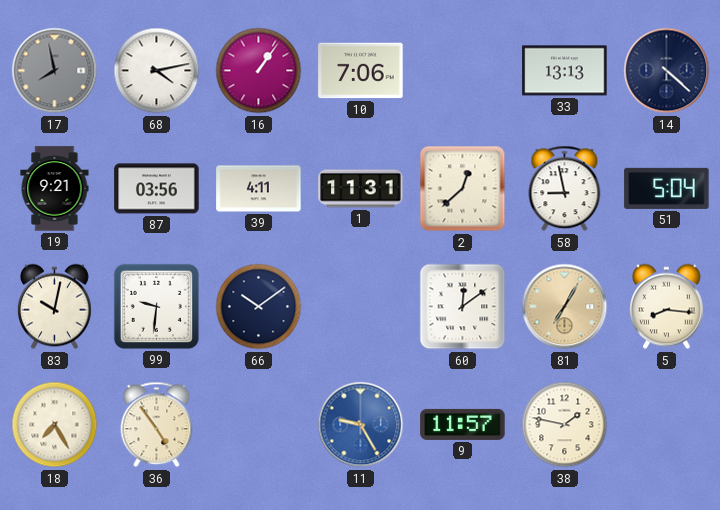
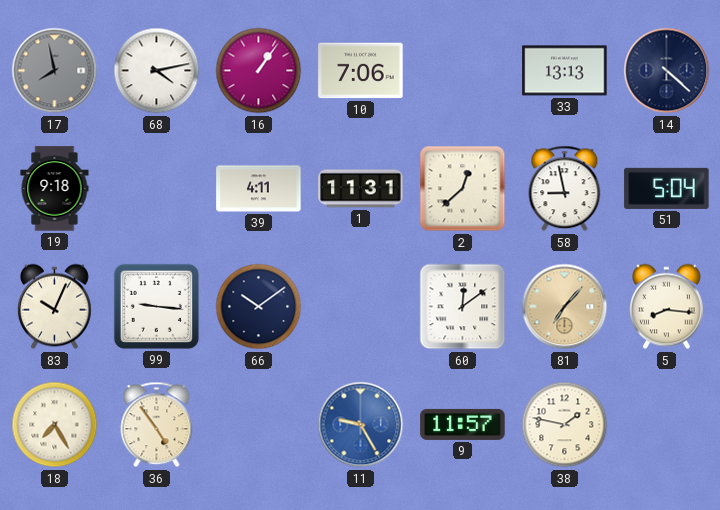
19: 9:21 -> 9:18 (55, 189)
87: 03:56 -> none (157, 189)
83: 10:02 -> 10:04 (54, 307)
99: 9:31 -> 9:16 (156, 306)
81: 7:05 -> 7:07 (565, 307)
